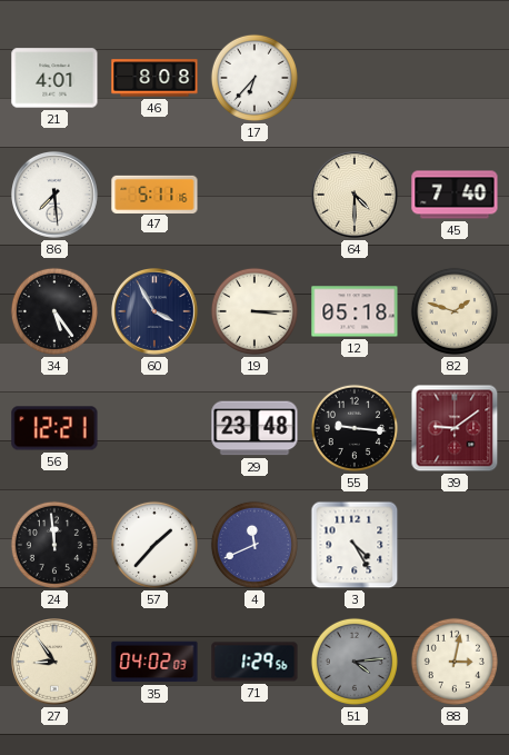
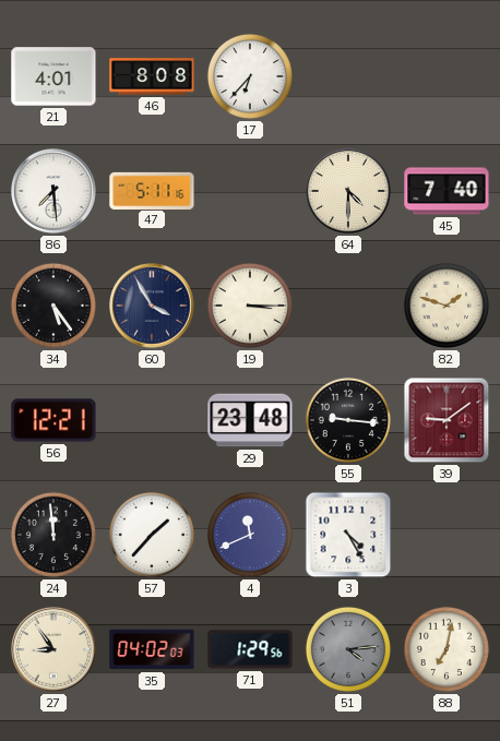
12: 05:18 -> none (355, 311)
88: 3:02 -> 7:02 (447, 649)
